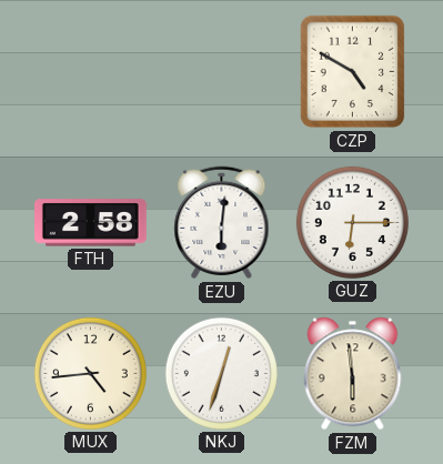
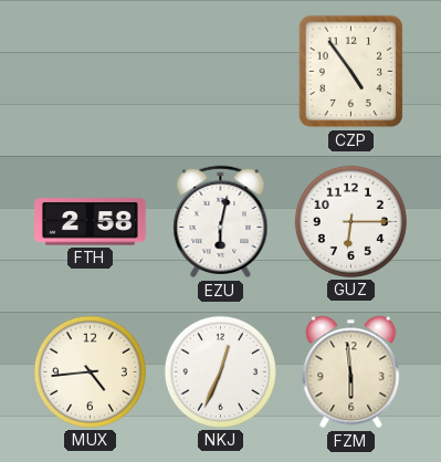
CZP: 4:50 -> 4:54 (351, 72)
EZU: 6:01 -> 6:02 (221, 222)
NKJ: 12:33 -> 12:34 (220, 371)
